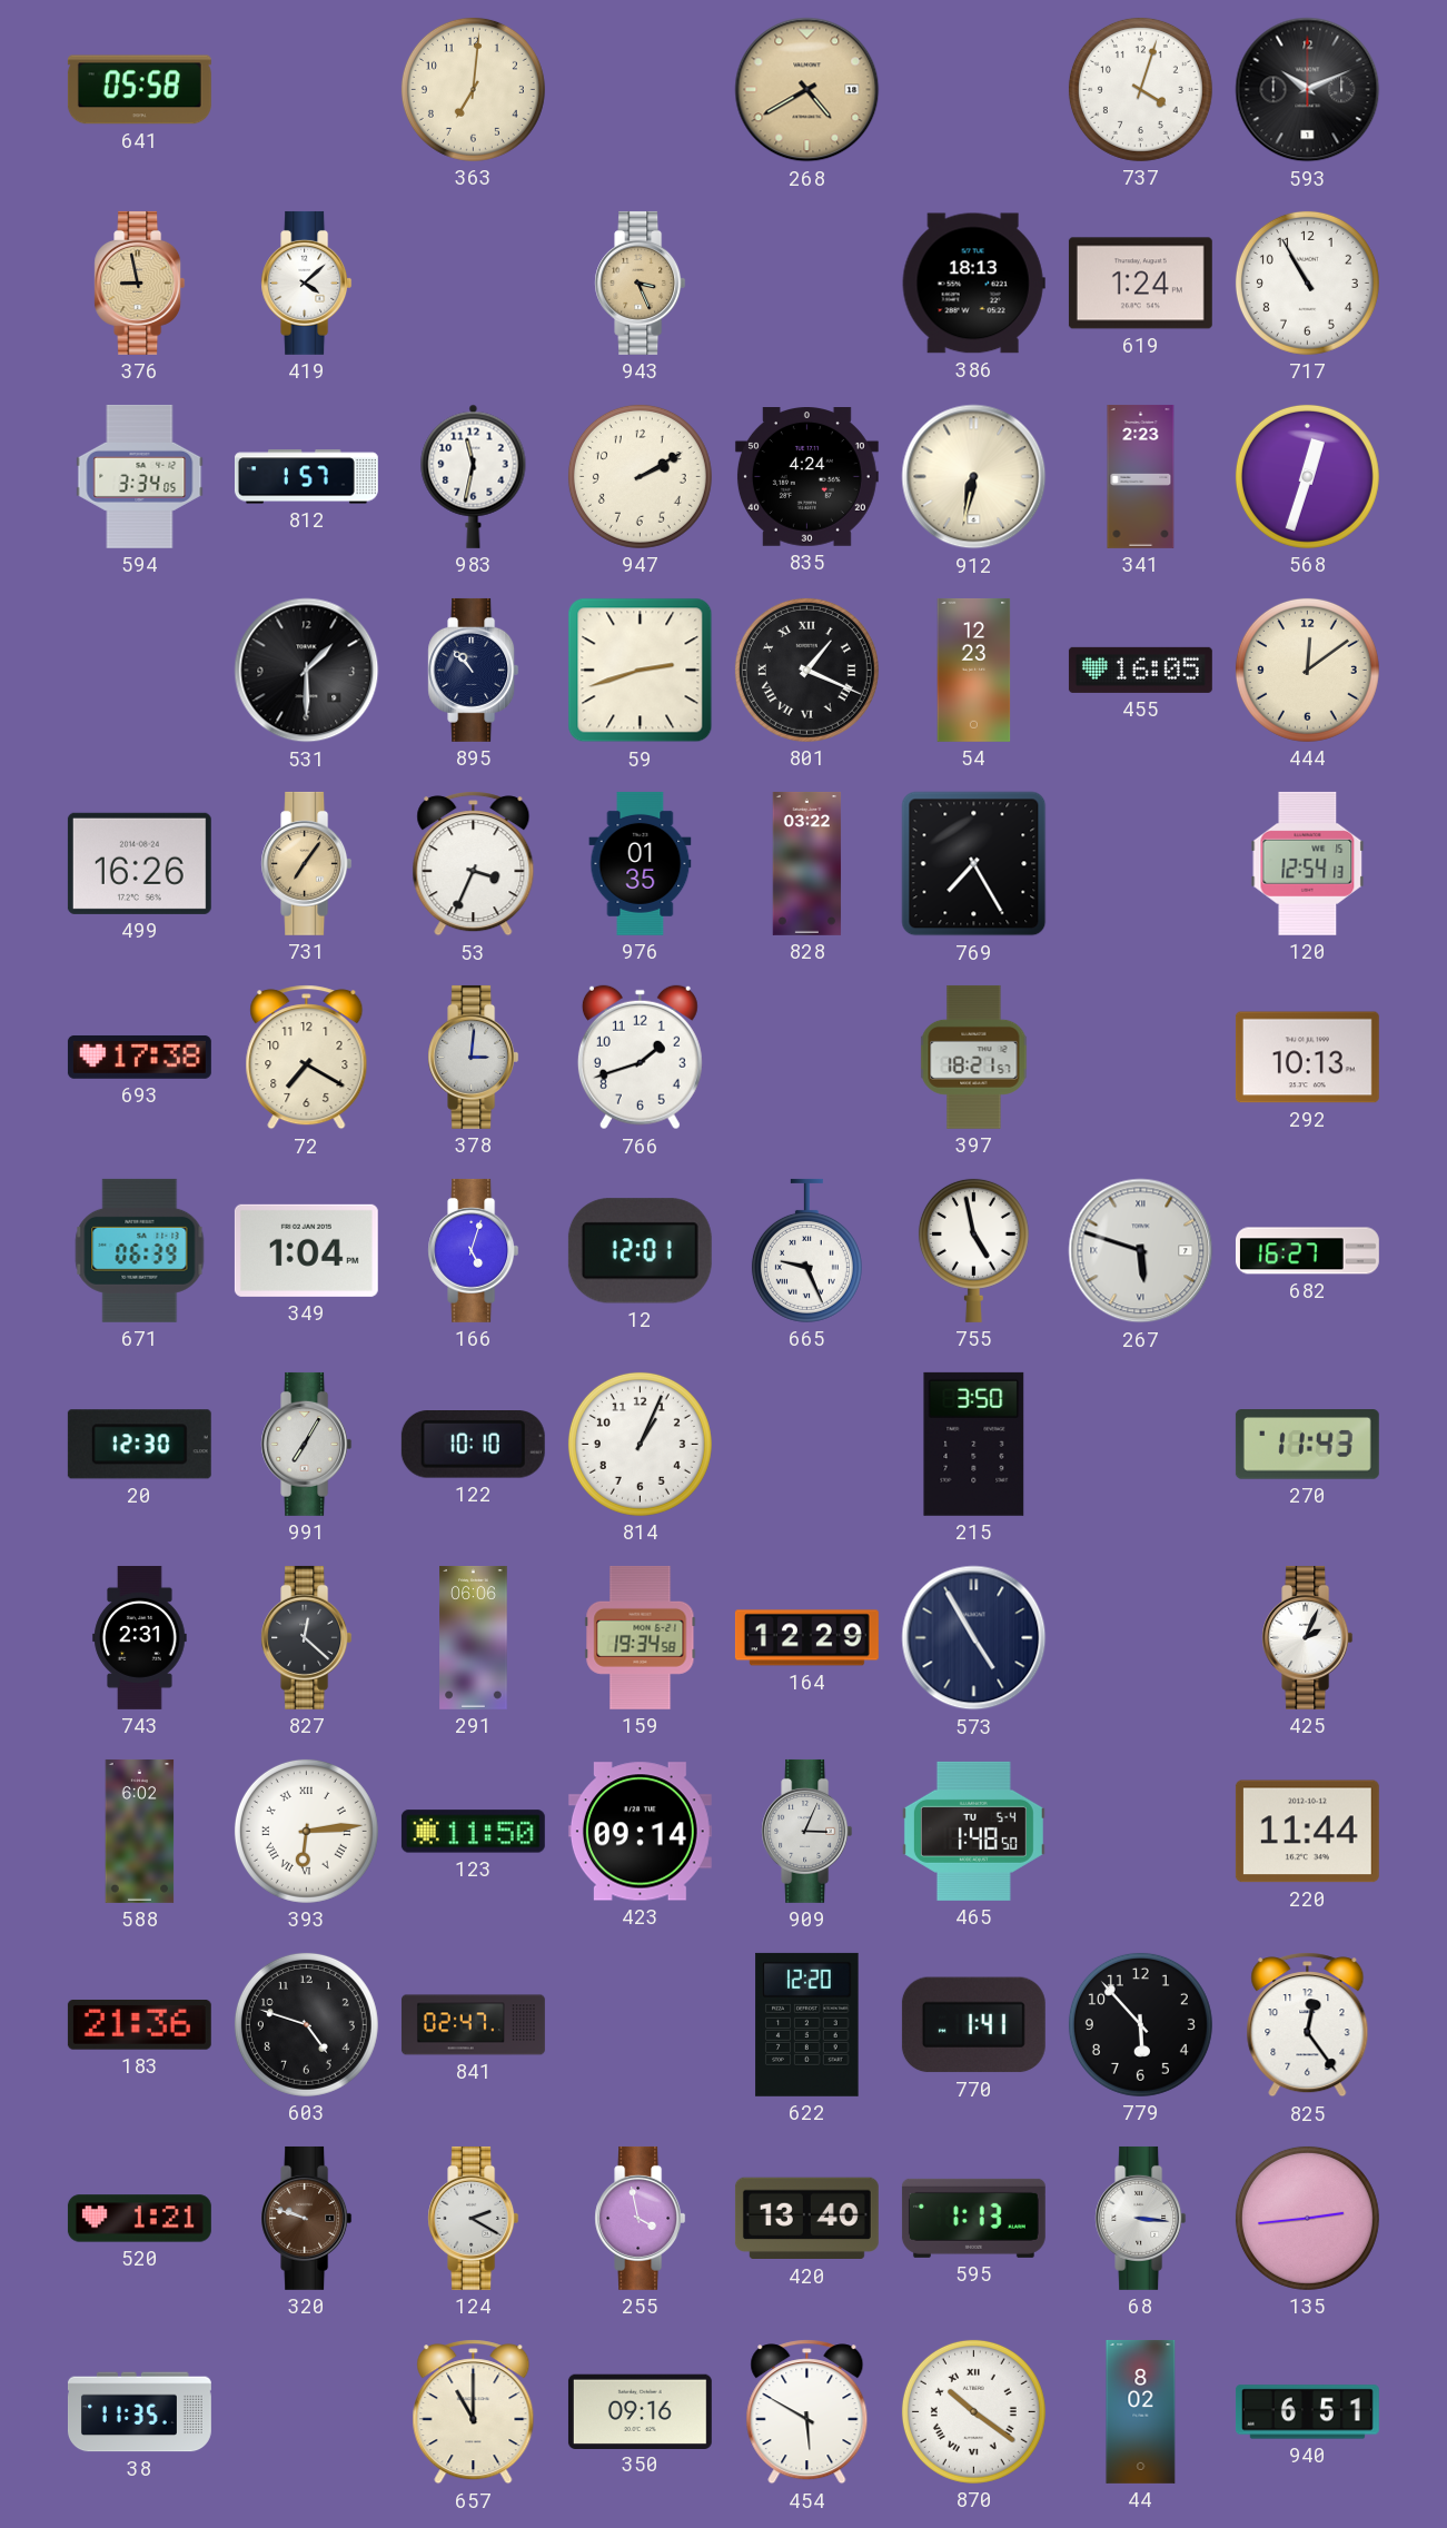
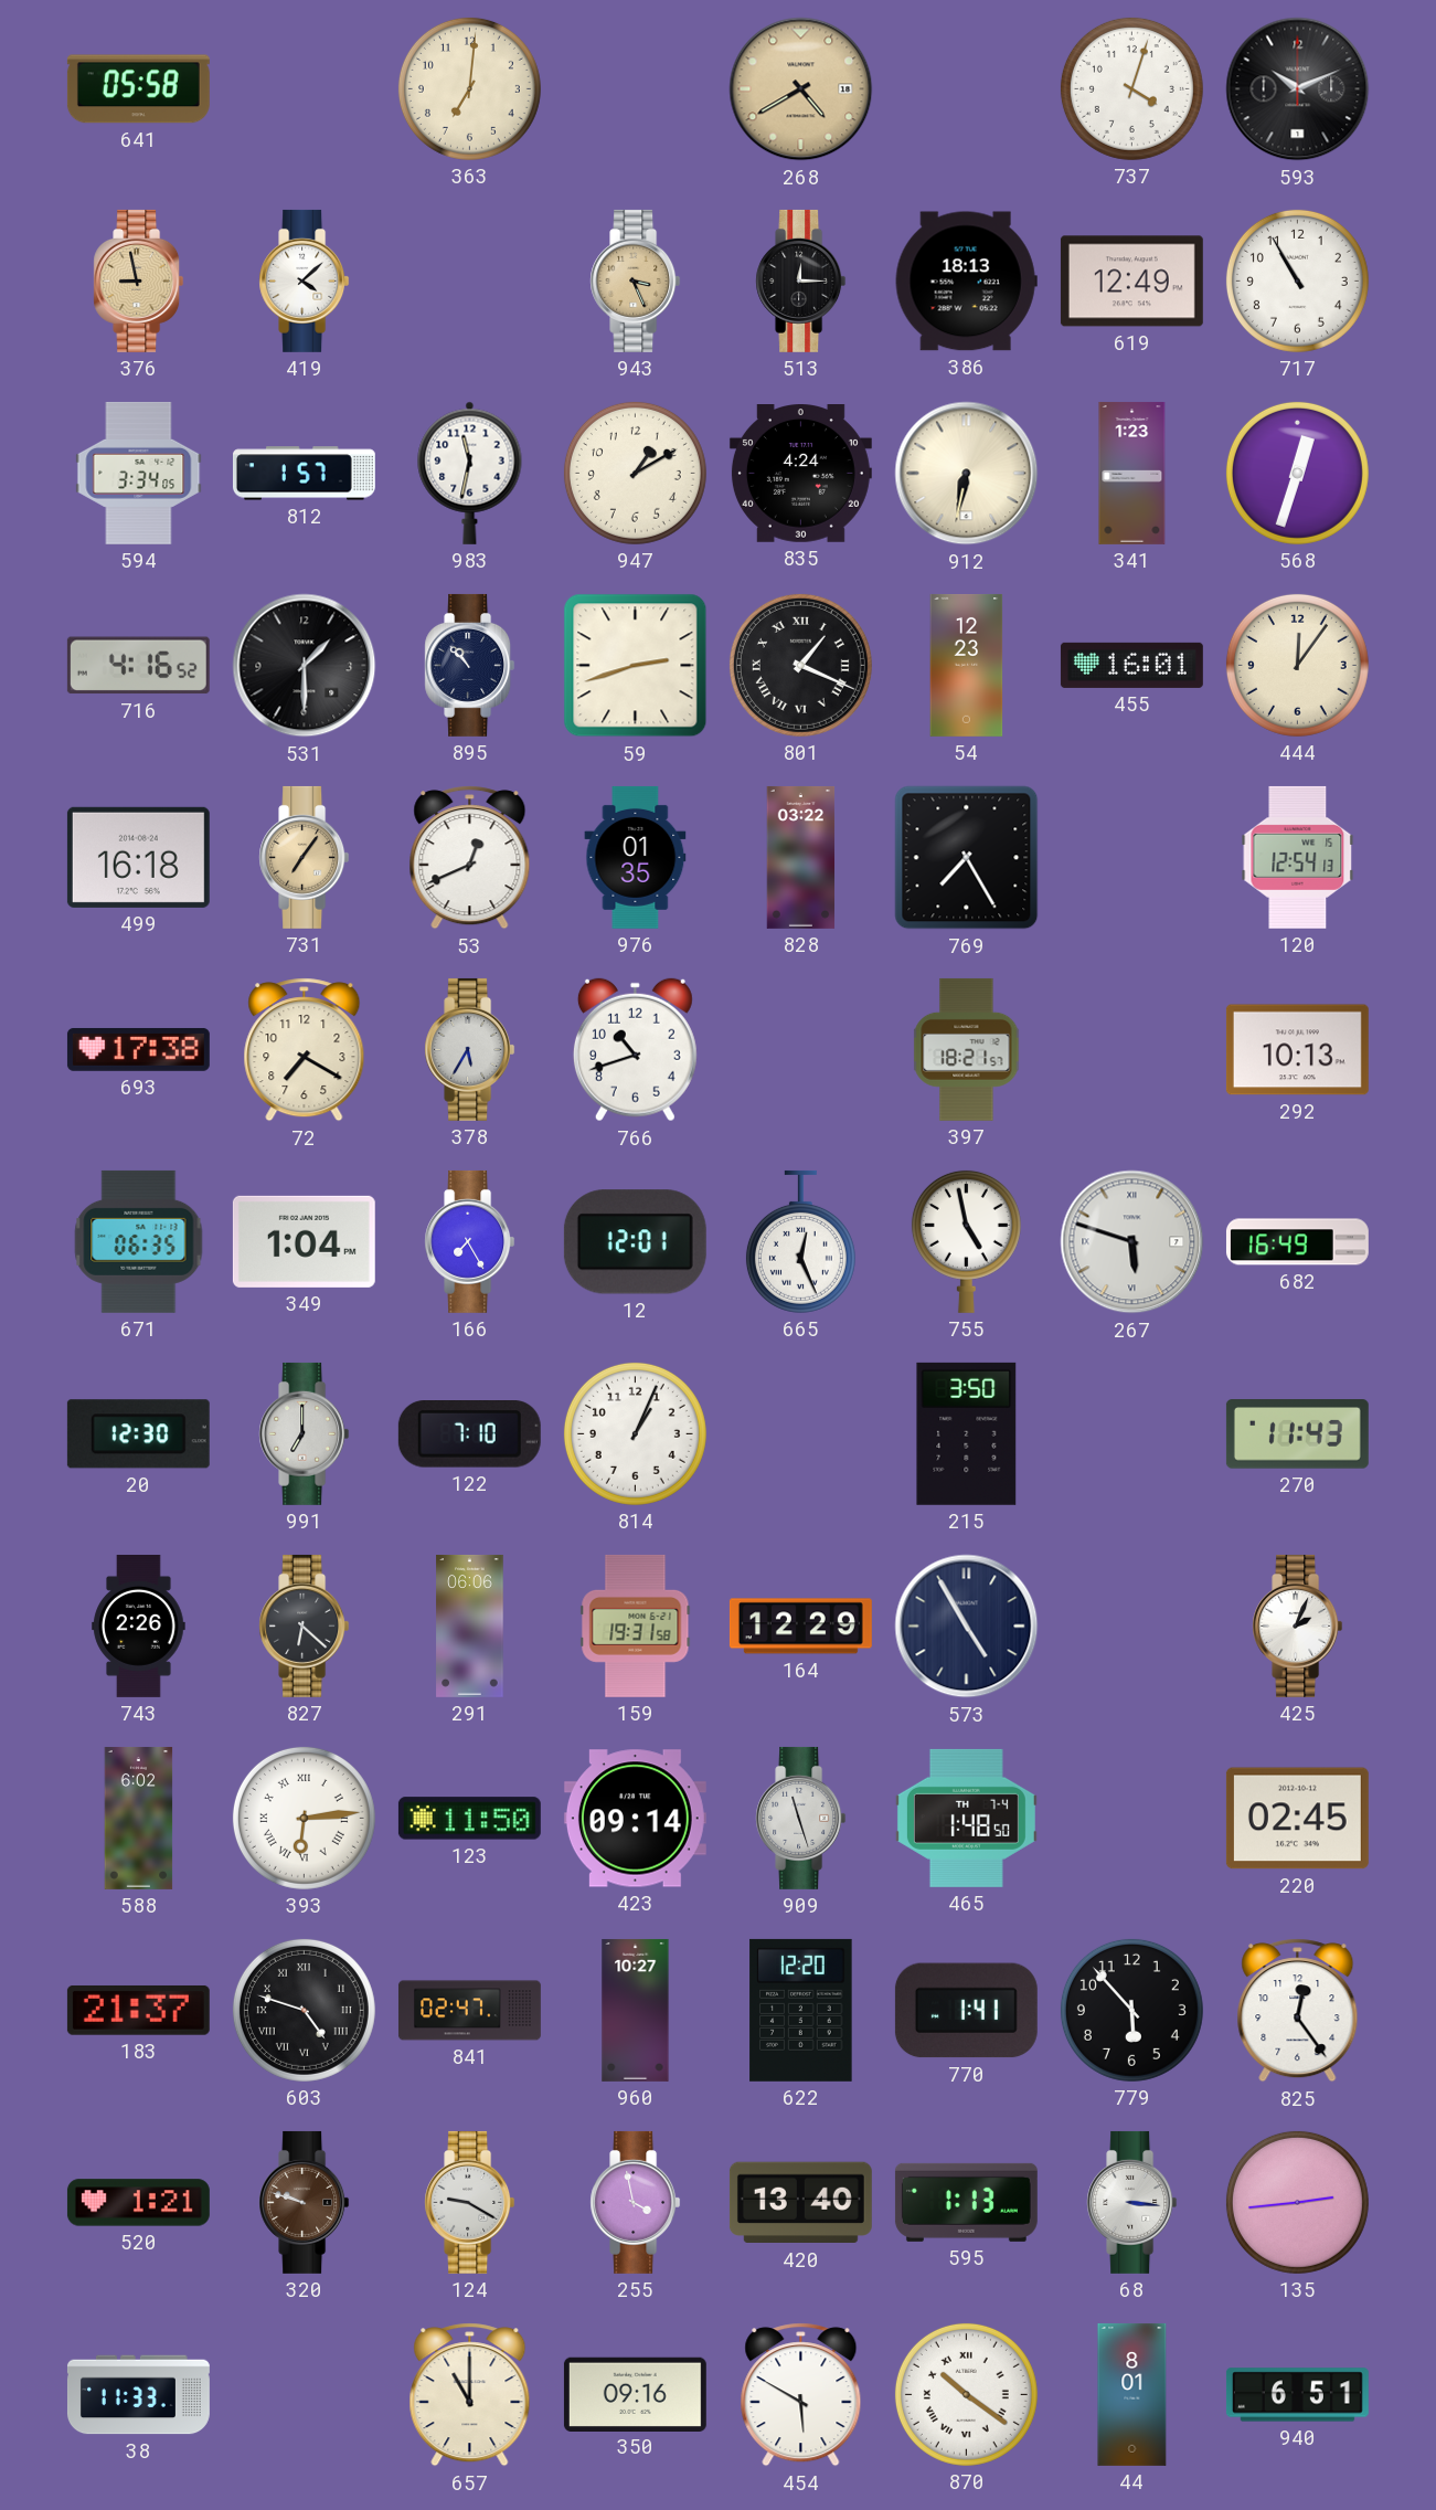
513: none -> 12:15 (801, 280)
619: 1:24 -> 12:49 (1131, 282)
947: 2:10 -> 1:10 (635, 473)
341: 2:23 -> 1:23 (1132, 473)
716: none -> 4:16 (138, 666)
455: 16:05 -> 16:01 (1131, 665)
444: 12:09 -> 12:06 (1297, 665)
499: 16:26 -> 16:18 (138, 857)
53: 3:34 -> 12:41 (470, 858)
378: 3:01 -> 5:35 (470, 1049)
766: 1:42 -> 10:42 (635, 1050)
671: 06:39 -> 06:35 (139, 1241)
166: 5:03 -> 7:25 (470, 1241)
665: 9:26 -> 12:26 (800, 1241)
682: 16:27 -> 16:49 (1297, 1242)
991: 7:05 -> 7:00 (305, 1433)
122: 10:10 -> 7:10 (469, 1434)
743: 2:31 -> 2:26 (139, 1625)
827: 12:22 -> 6:22 (305, 1625)
159: 19:34 -> 19:31 (636, 1625)
909: 3:04 -> 11:27 (801, 1818)
465 date: TU 5-4 -> TH 7-4 (966, 1818)
220: 11:44 -> 02:45 (1297, 1819)
183: 21:36 -> 21:37 (138, 2010)
603 numerals: Arabic -> Roman (304, 2010)
960: none -> 10:27 (636, 2010)
124: 2:20 -> 9:20 (470, 2202)
38: 11:35 -> 11:33 (138, 2395)
44: 8:02 -> 8:01 (1132, 2394)
